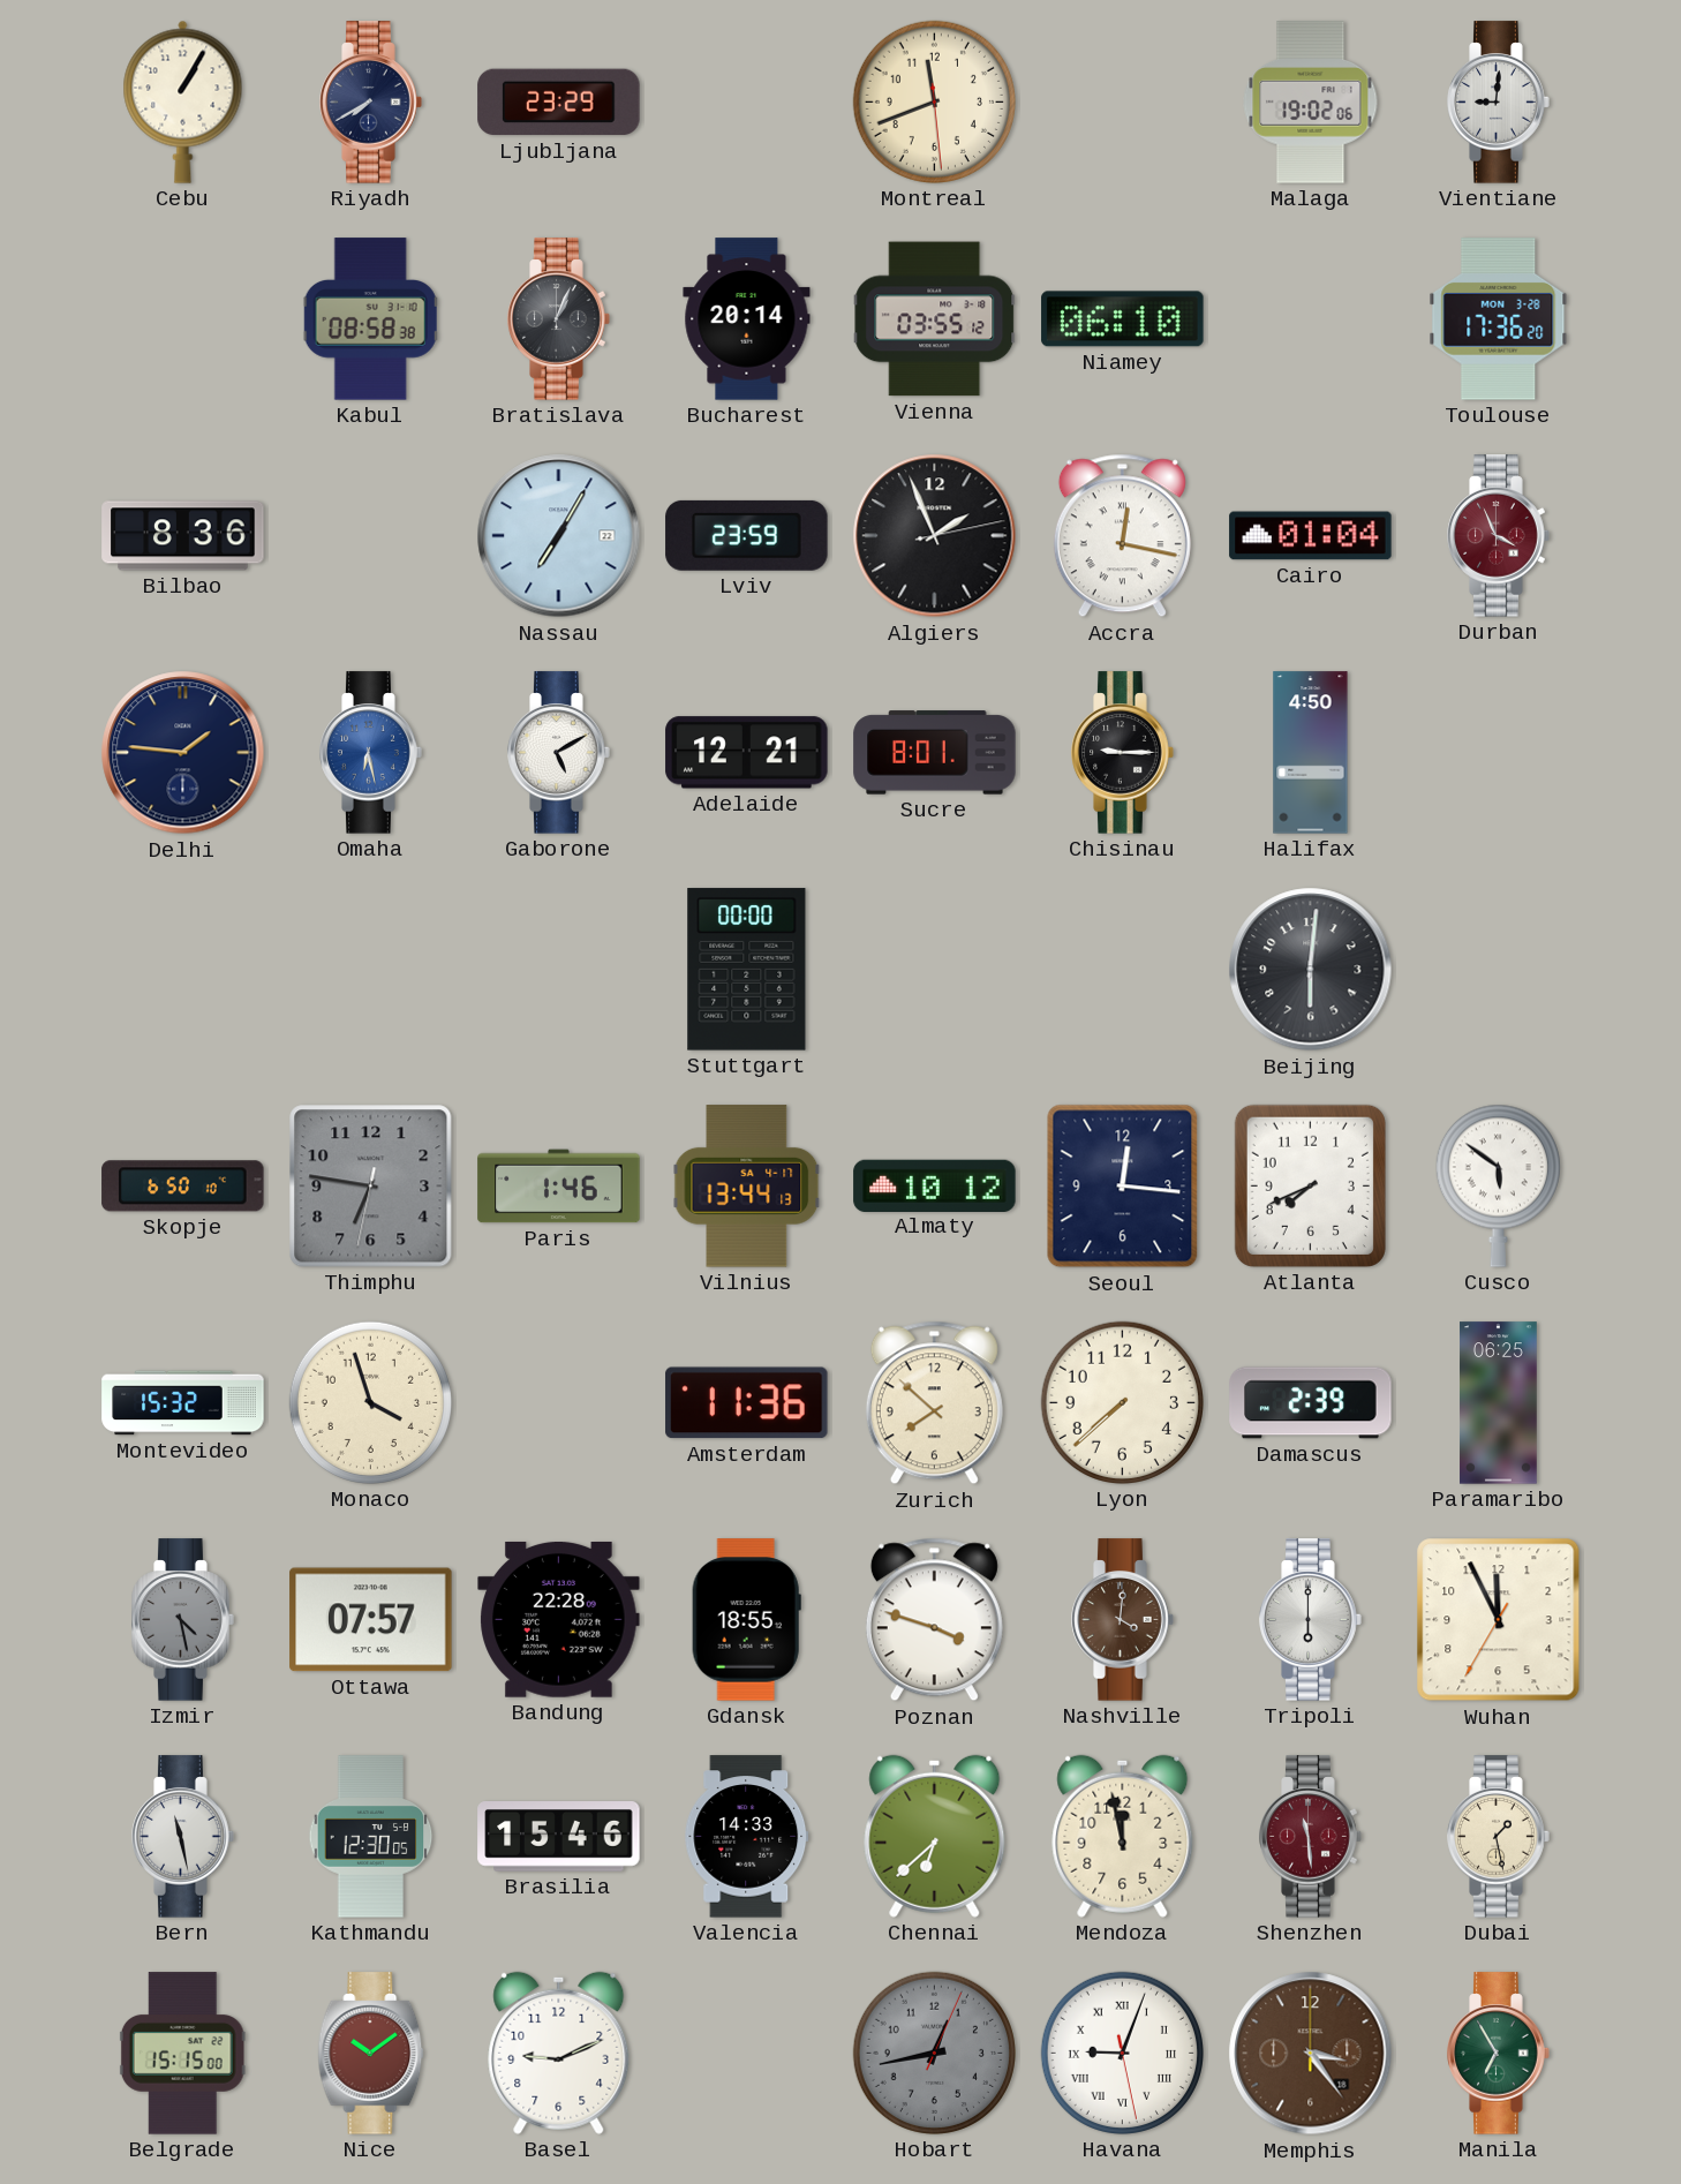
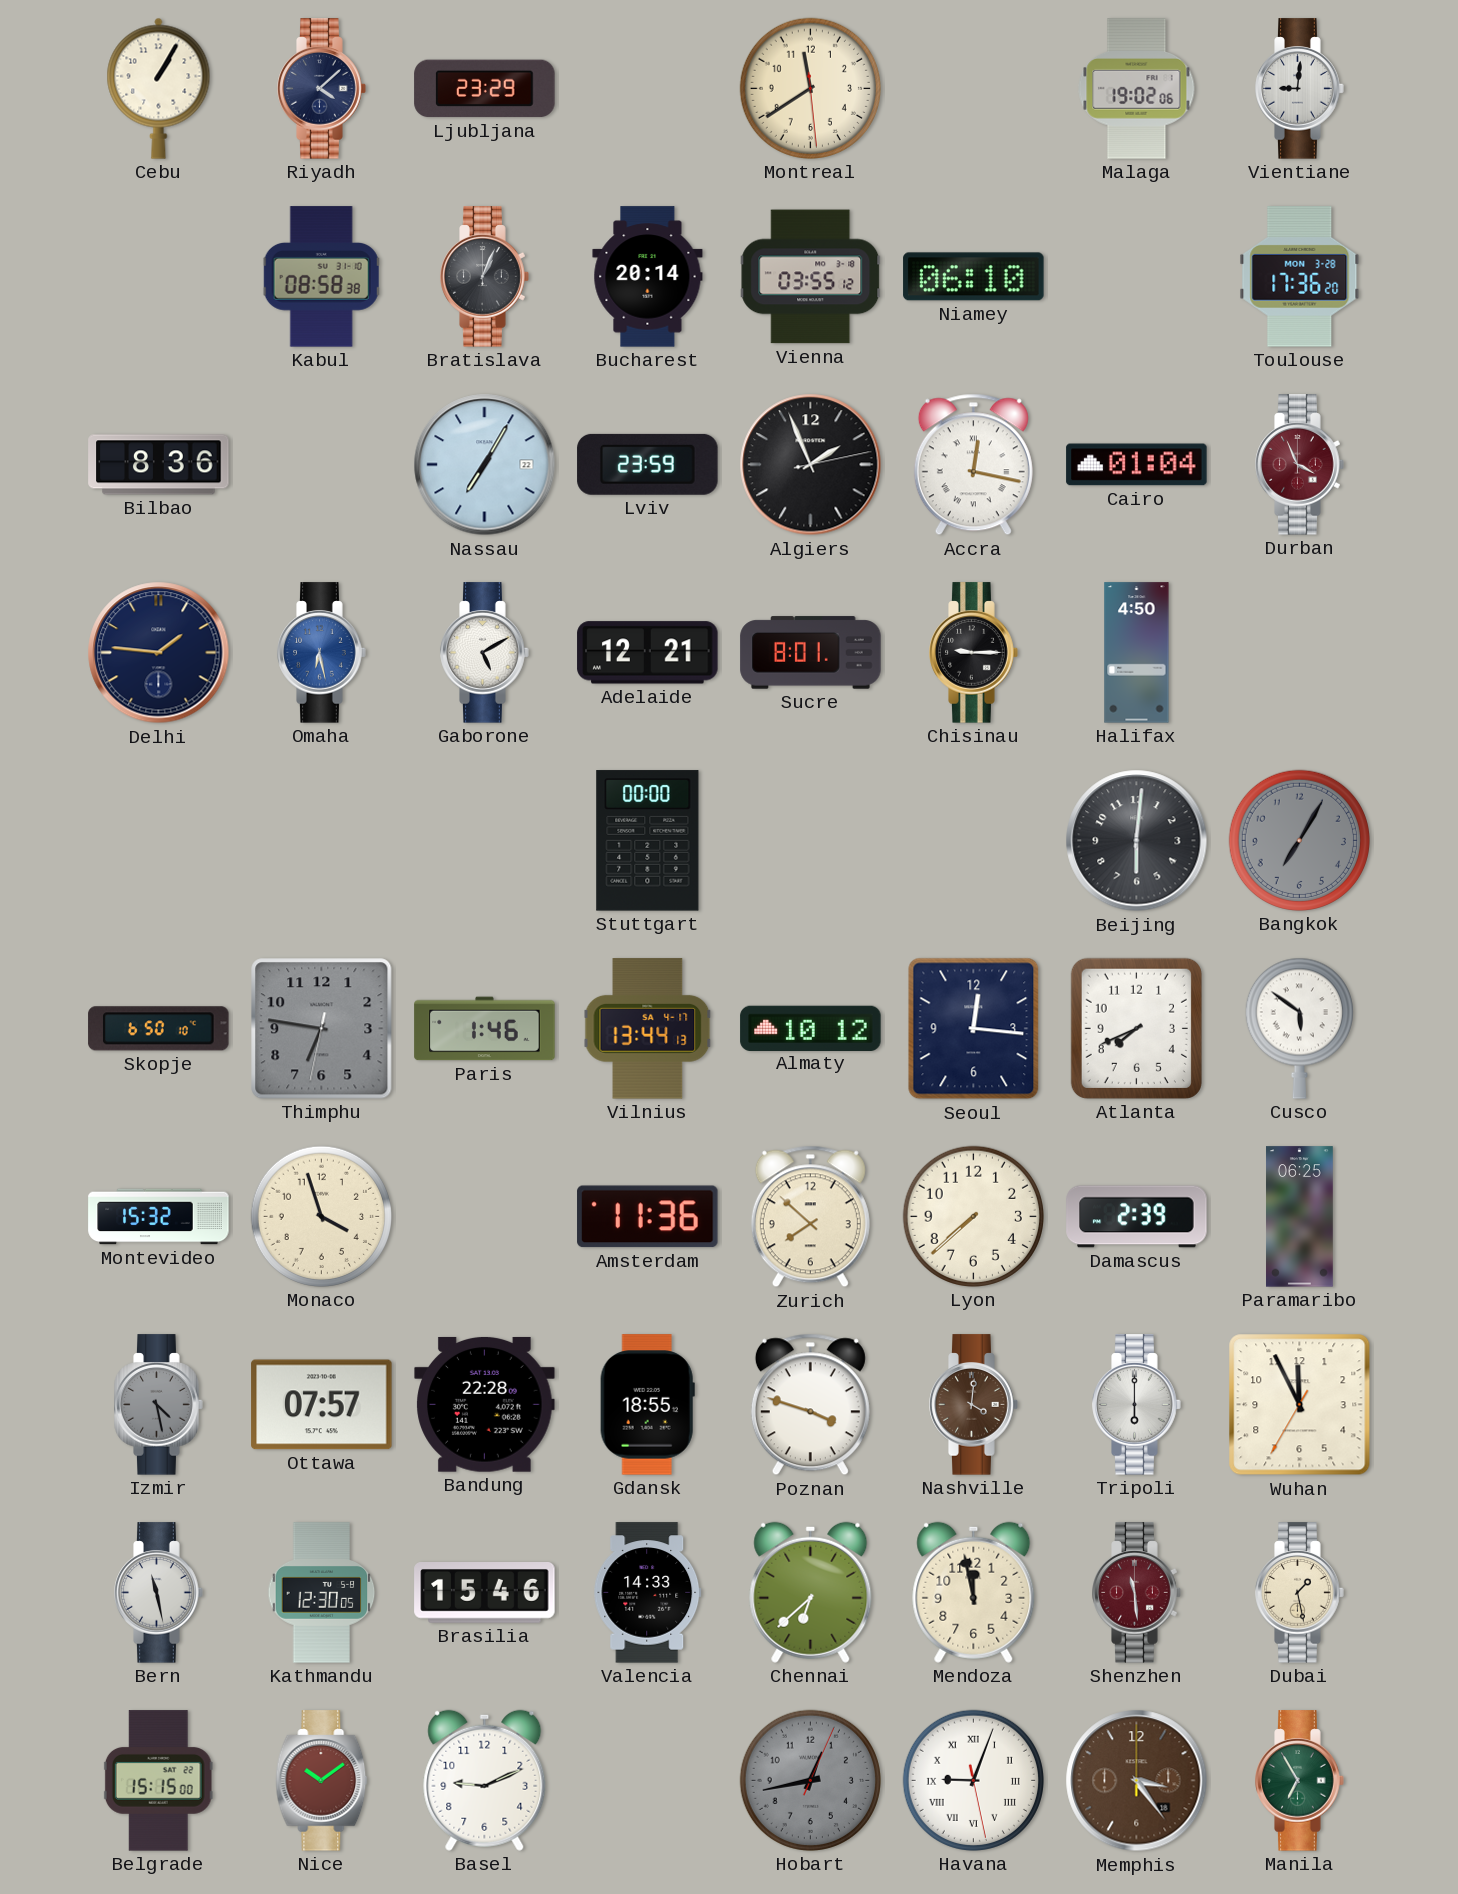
Riyadh: 7:40 -> 4:08 (322, 89)
Montreal: 11:41 -> 11:39 (810, 88)
Bangkok: none -> 7:05 (1299, 840)
